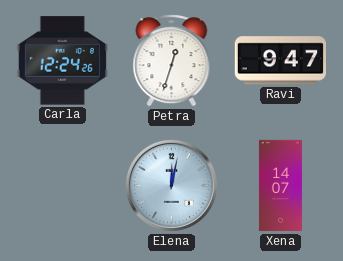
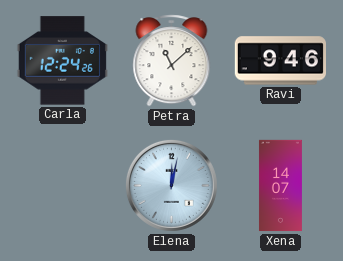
Petra: 12:33 -> 11:08 (172, 61)
Ravi: 9:47 -> 9:46 (280, 61)
